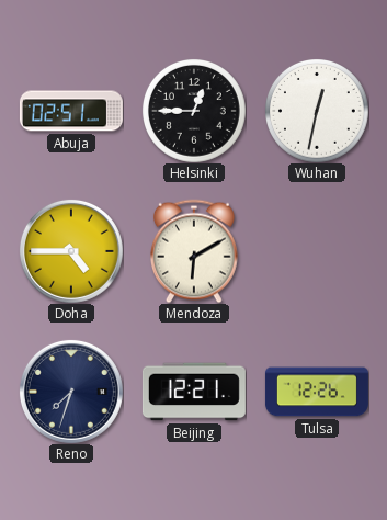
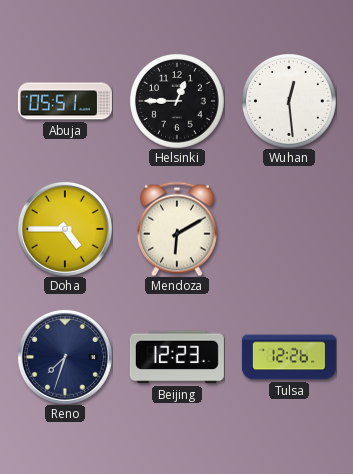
Abuja: 02:51 -> 05:51 (65, 101)
Wuhan: 12:32 -> 12:29 (289, 101)
Beijing: 12:21 -> 12:23 (177, 357)
